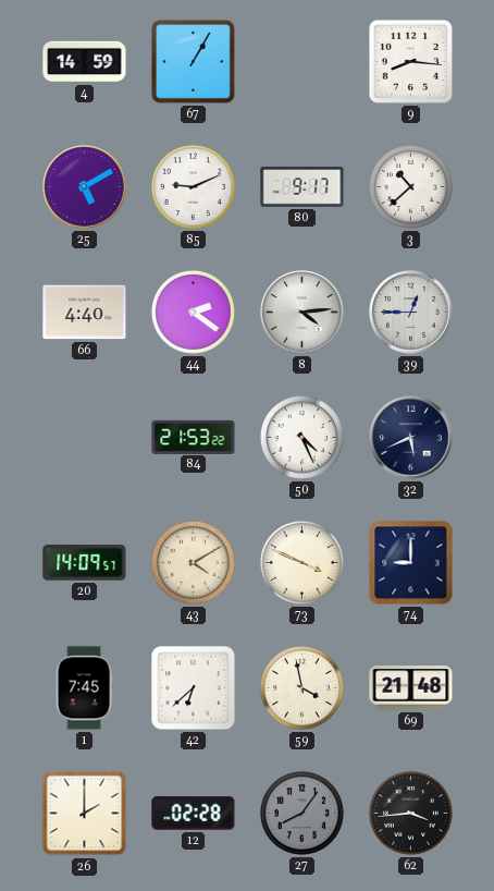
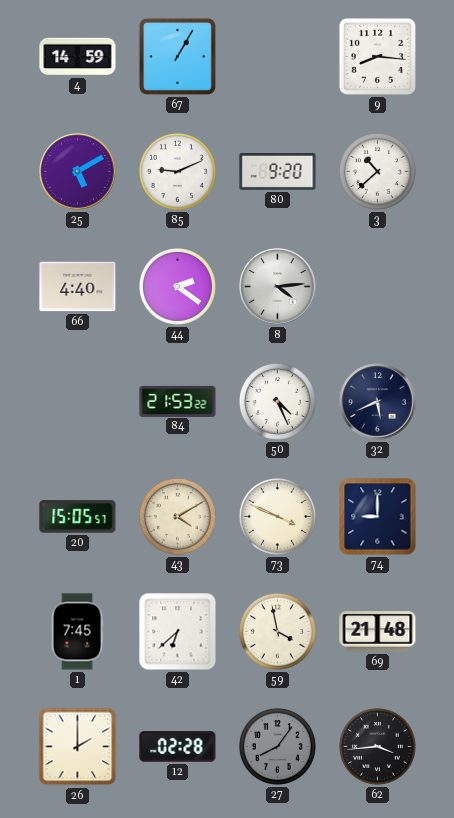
80: 9:17 -> 9:20 (278, 172)
39: 12:45 -> none (411, 313)
20: 14:09 -> 15:05 (78, 517)
